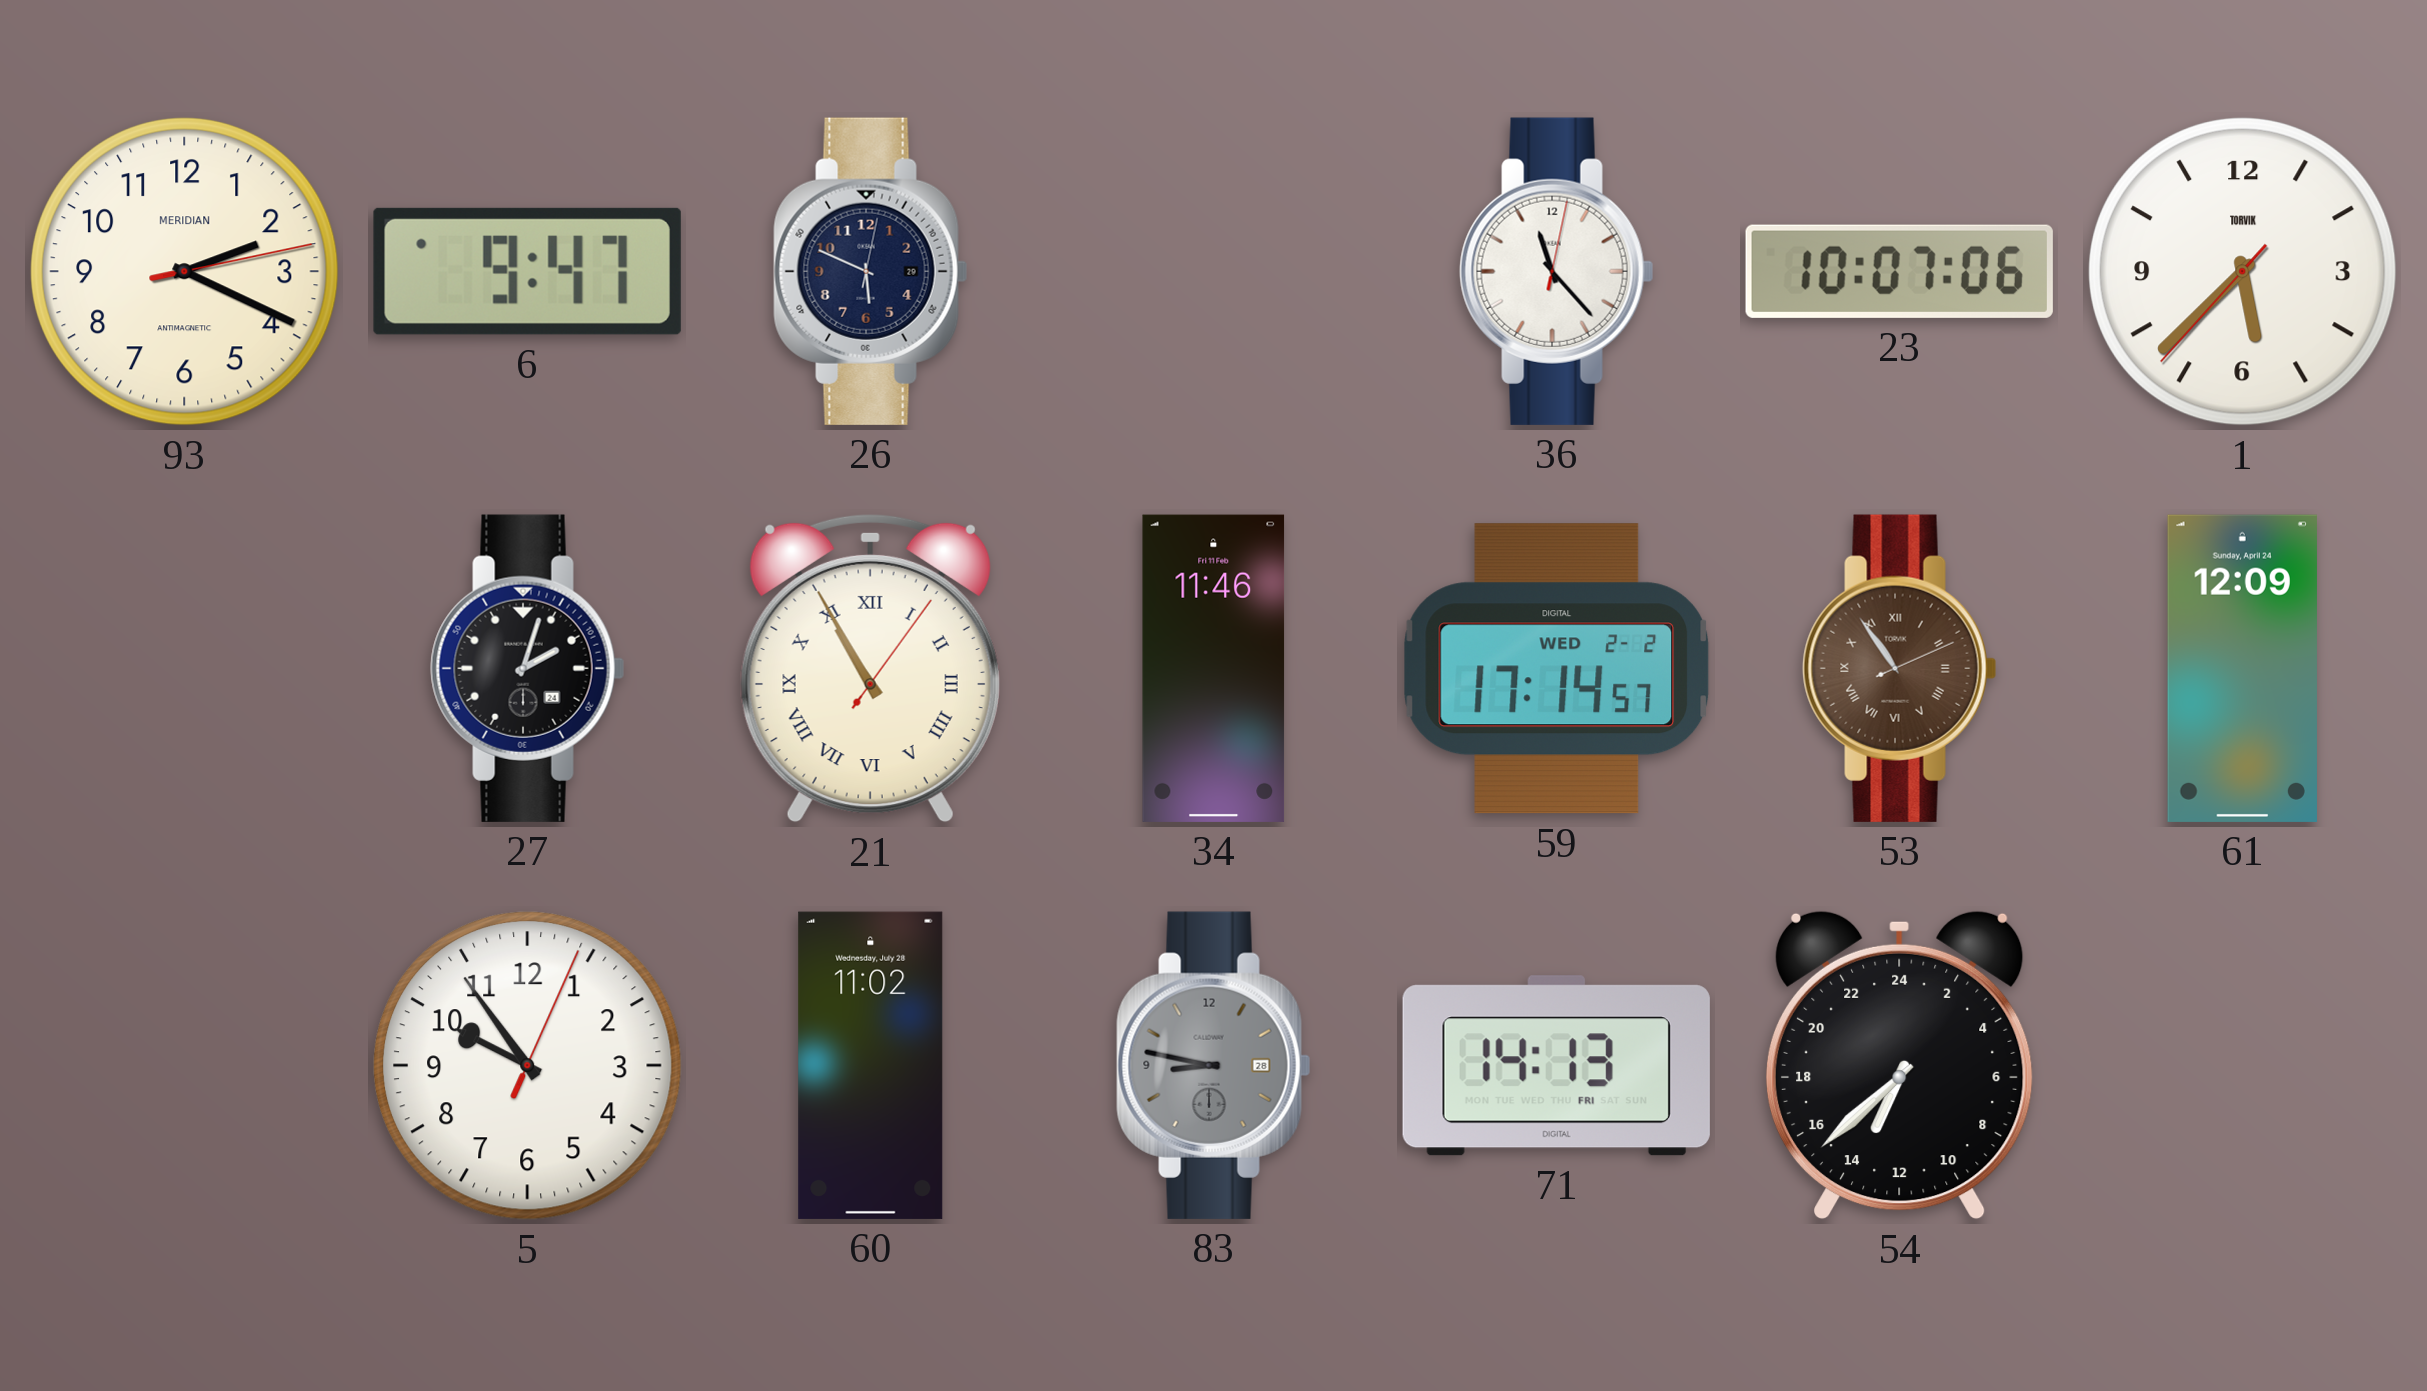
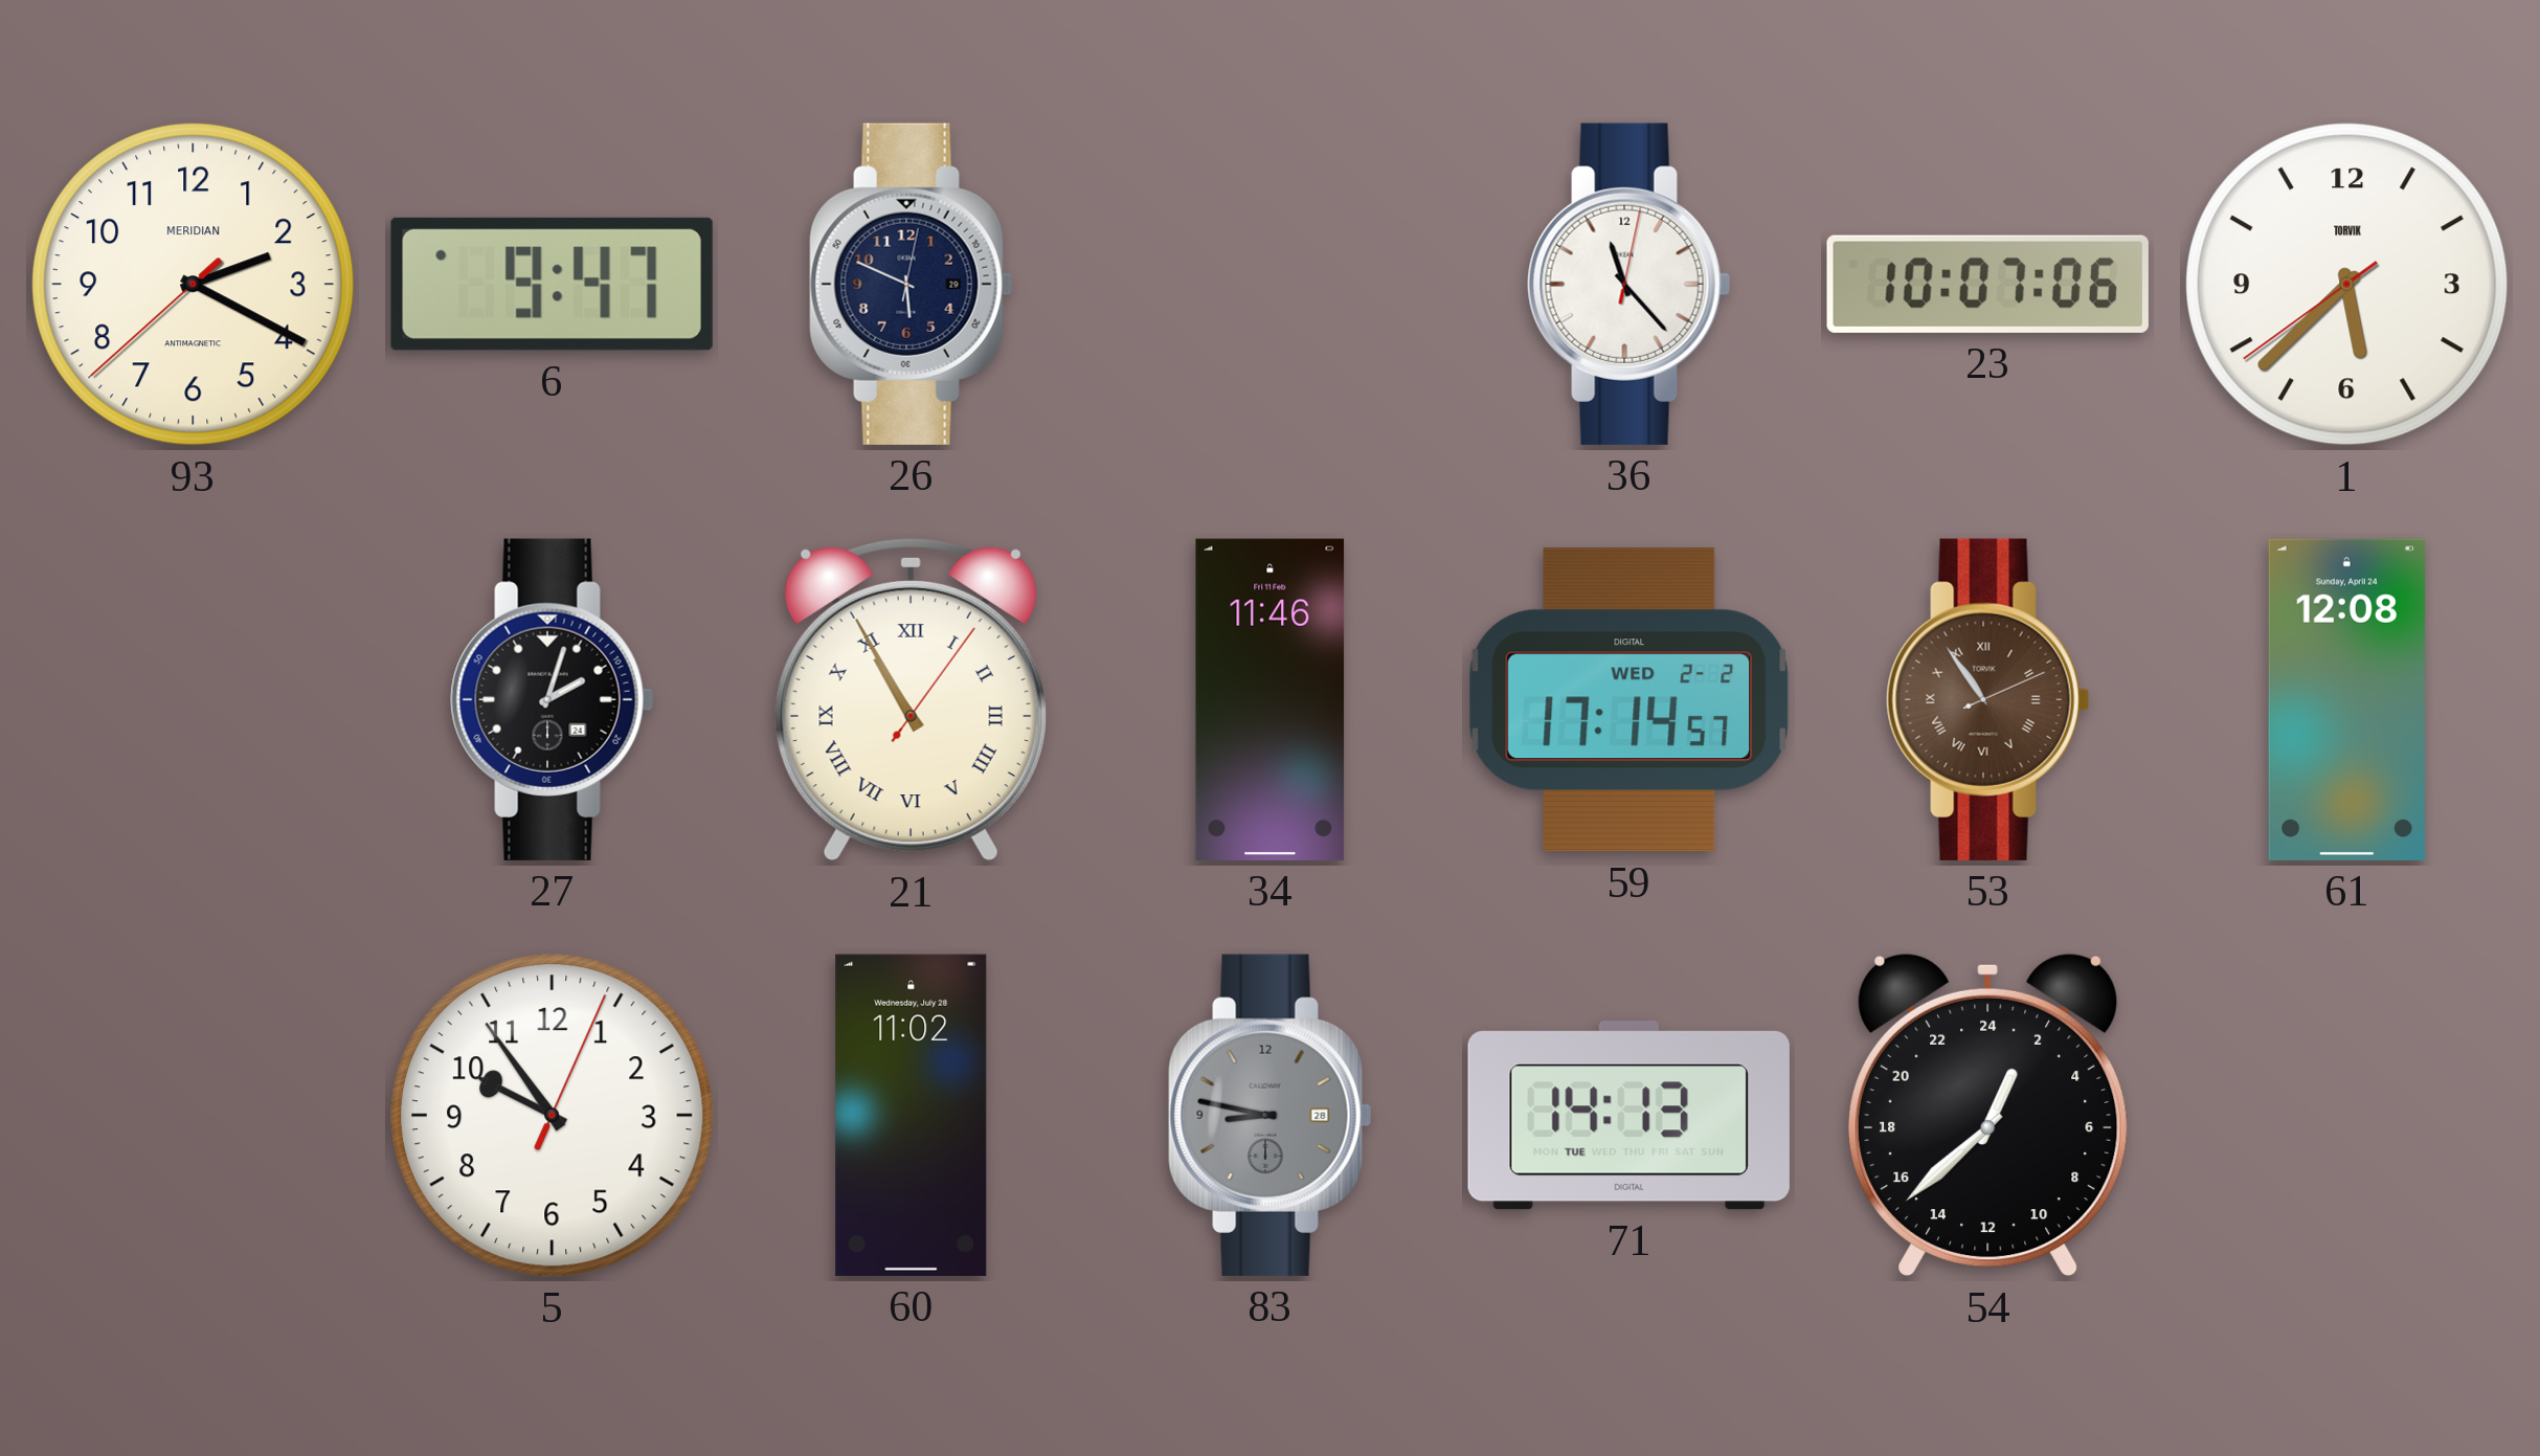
93: 2:19:13 -> 2:19:38 (193, 284)
1: 5:37:37 -> 5:37:39 (2346, 284)
61: 12:09 -> 12:08 (2346, 699)
71 date: FRI -> TUE (1628, 1116)
54: 13:38 -> 1:38 (1987, 1115)
